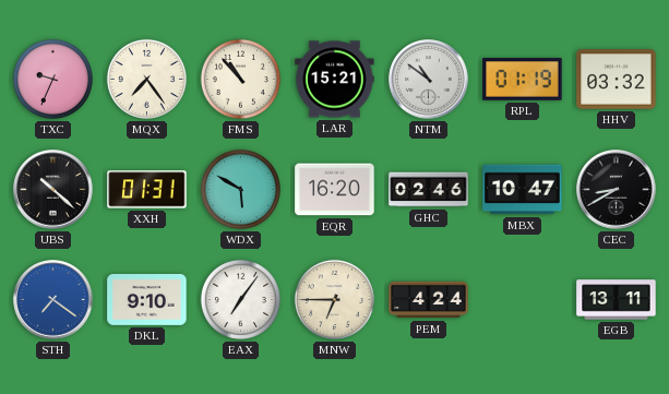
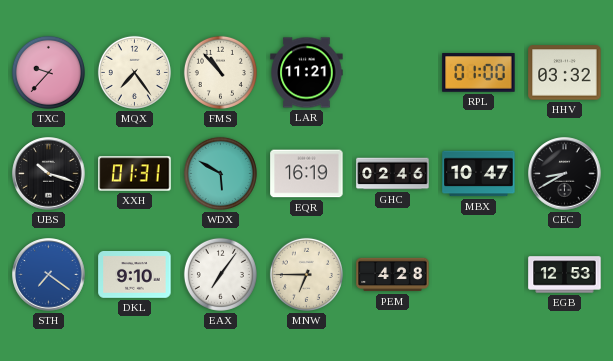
TXC: 9:34 -> 9:37 (48, 72)
LAR: 15:21 -> 11:21 (307, 73)
NTM: 10:51 -> none (429, 80)
RPL: 01:19 -> 01:00 (479, 73)
UBS: 10:22 -> 10:18 (49, 174)
EQR: 16:20 -> 16:19 (307, 174)
PEM: 4:24 -> 4:28 (393, 275)
EGB: 13:11 -> 12:53 (565, 275)
